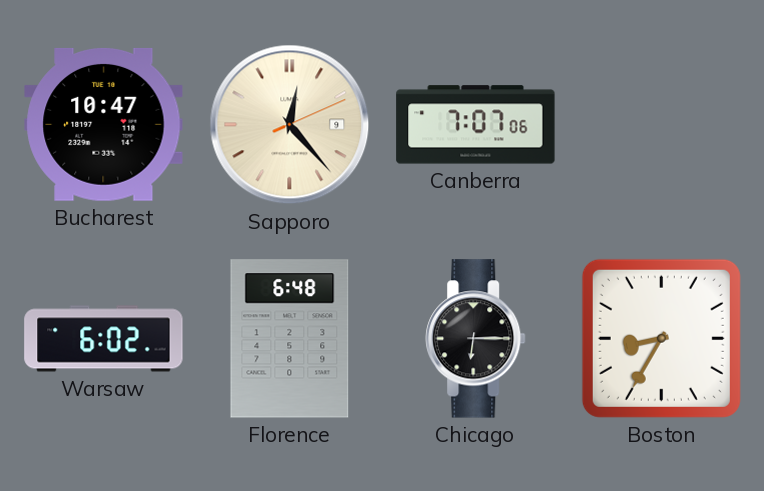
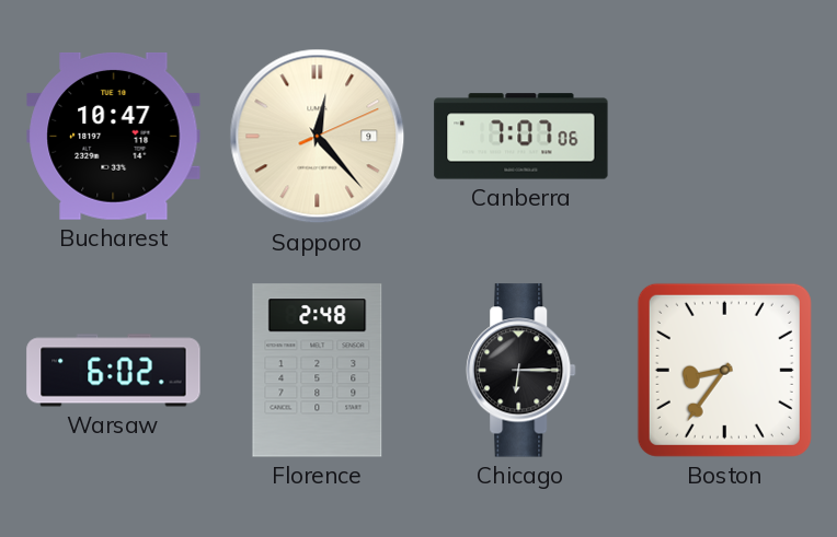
Florence: 6:48 -> 2:48 (318, 371)
Boston: 8:35 -> 8:36 (724, 370)
